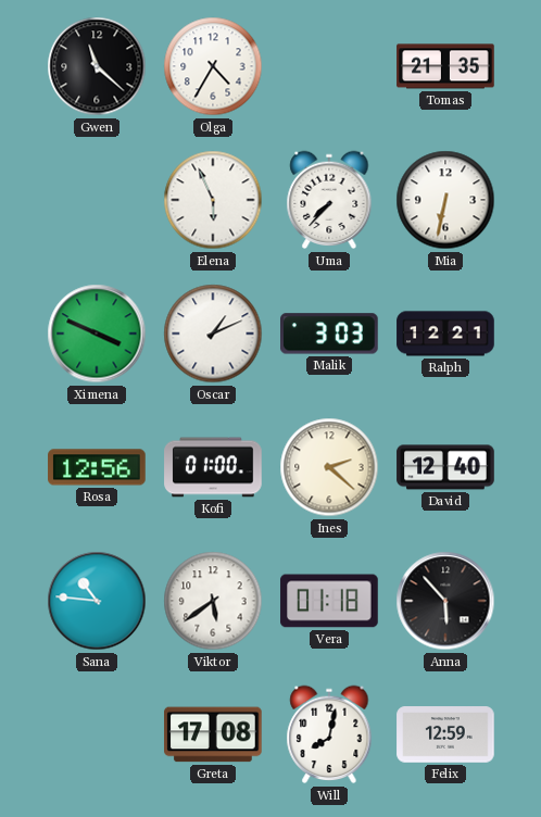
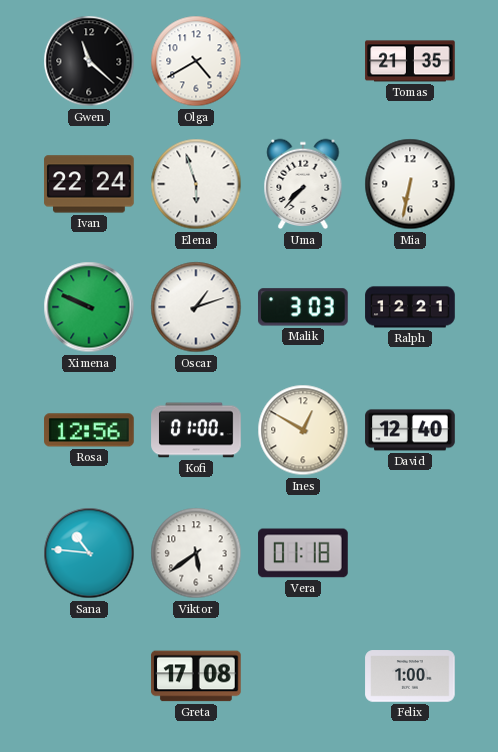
Olga: 4:35 -> 4:40 (196, 61)
Ivan: none -> 22:24 (89, 184)
Elena: 5:56 -> 5:57 (196, 184)
Ximena: 3:49 -> 9:49 (89, 307)
Oscar: 1:11 -> 1:12 (196, 307)
Ines: 2:22 -> 12:50 (303, 430)
Anna: 5:53 -> none (445, 601)
Will: 8:02 -> none (329, 734)
Felix: 12:59 -> 1:00 (410, 676)
